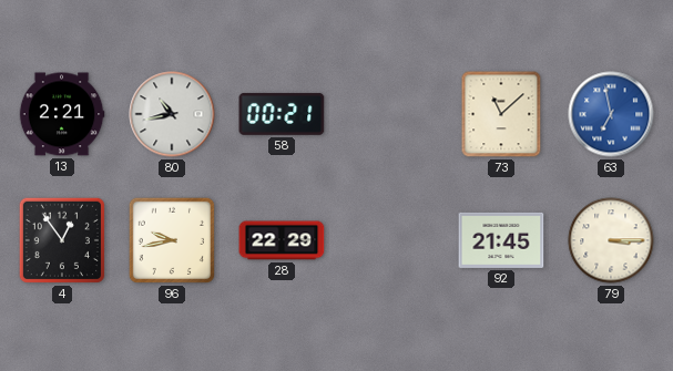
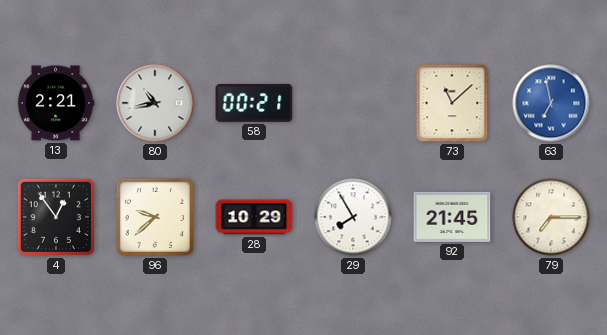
96: 9:43 -> 9:38 (155, 217)
28: 22:29 -> 10:29 (254, 217)
29: none -> 7:55 (353, 217)
79: 3:15 -> 7:15 (551, 217)
